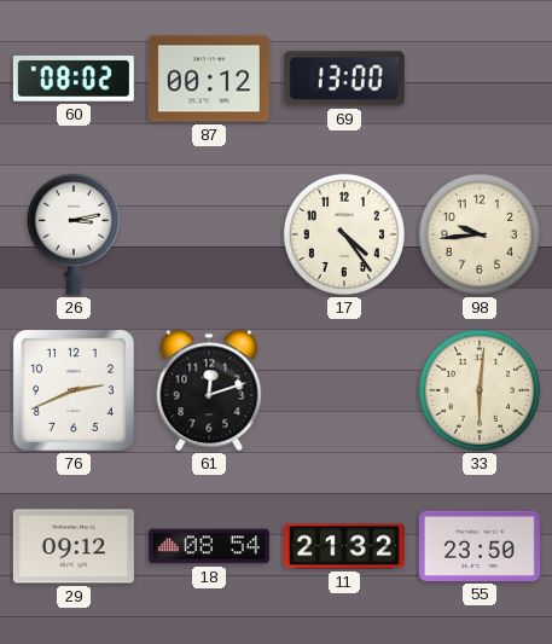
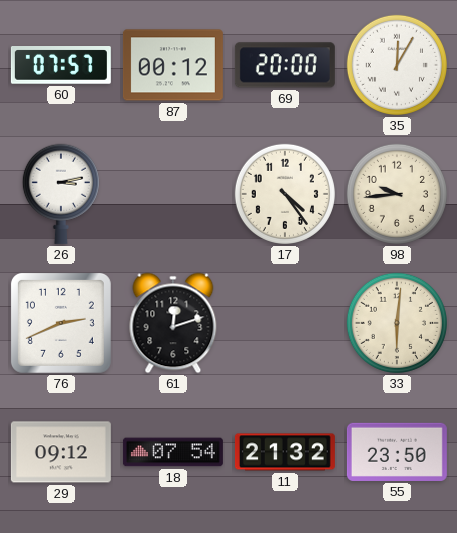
60: 08:02 -> 07:57 (61, 66)
69: 13:00 -> 20:00 (285, 65)
35: none -> 12:05 (397, 65)
18: 08:54 -> 07:54 (173, 452)
